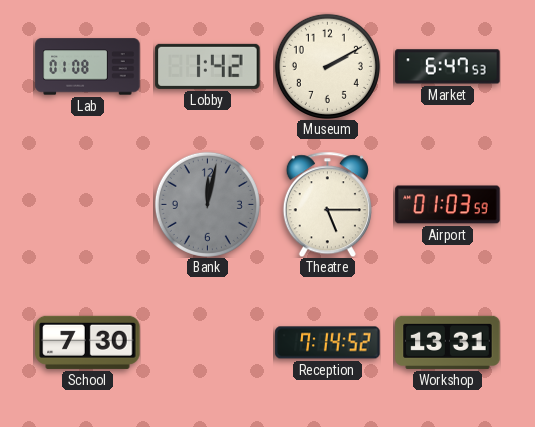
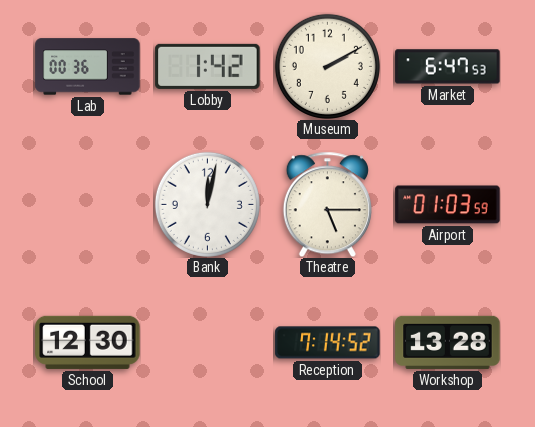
Lab: 01:08 -> 00:36 (88, 67)
Bank dial: grey -> white (207, 204)
School: 7:30 -> 12:30 (88, 342)
Workshop: 13:31 -> 13:28 (448, 342)
